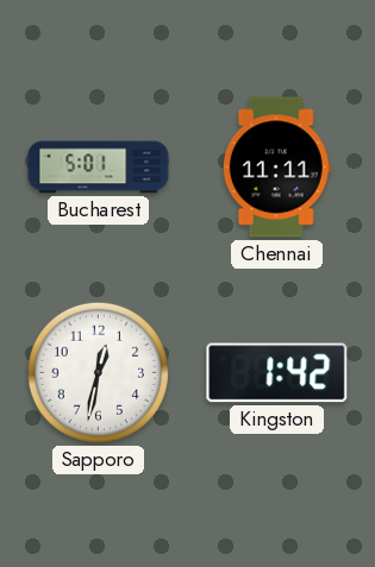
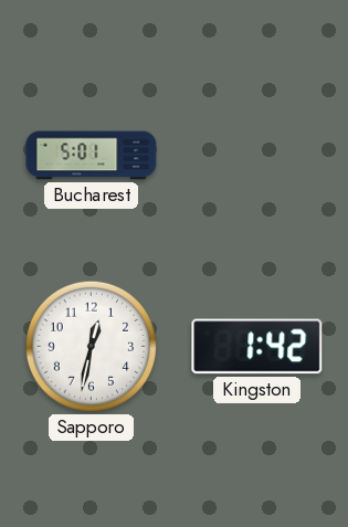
Chennai: 11:11 -> none (276, 168)
